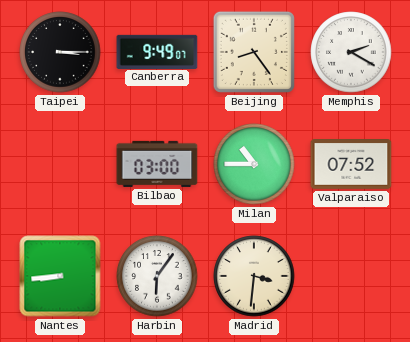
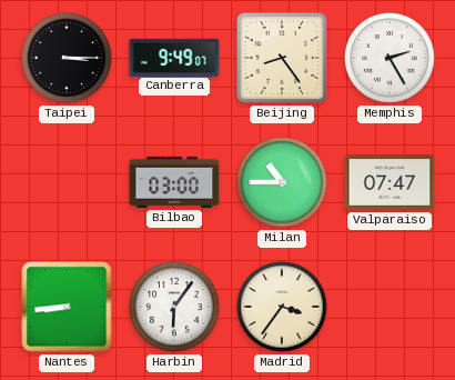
Memphis: 2:20 -> 2:25 (390, 58)
Valparaiso: 07:52 -> 07:47 (390, 183)
Madrid: 3:31 -> 3:36 (282, 307)
